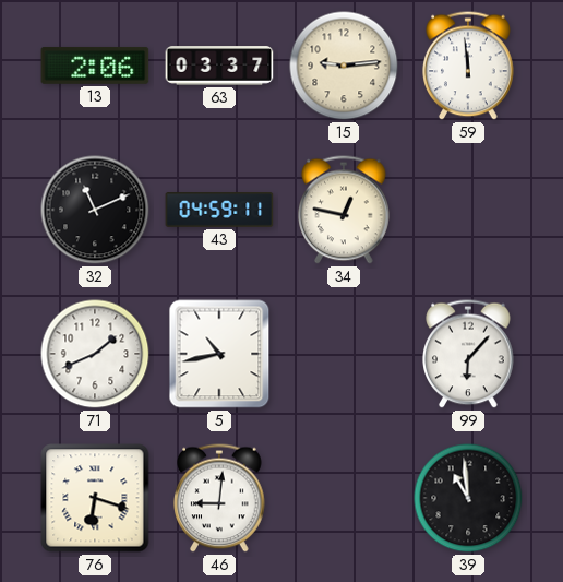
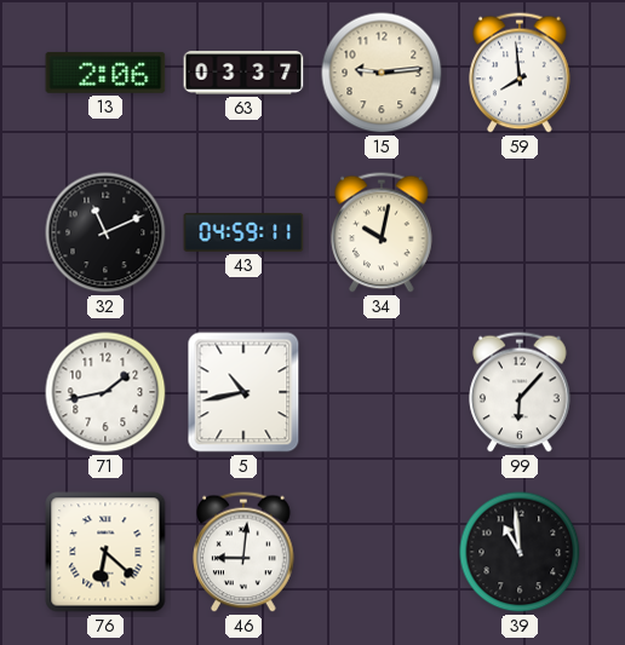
59: 11:59 -> 7:59 (520, 73)
34: 12:47 -> 10:02 (382, 232)
71: 1:41 -> 1:43 (105, 392)
76: 6:18 -> 6:22 (105, 552)
